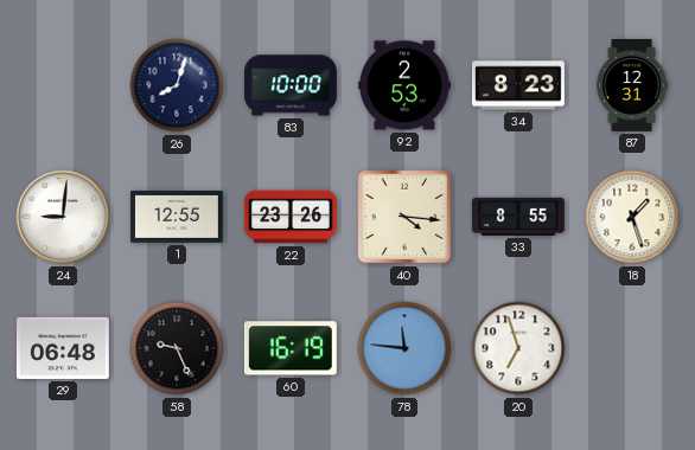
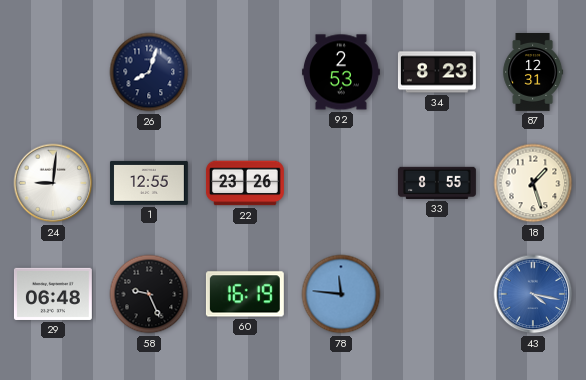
83: 10:00 -> none (291, 85)
40: 4:16 -> none (404, 217)
20: 6:57 -> none (518, 348)
43: none -> 4:17 (533, 294)
